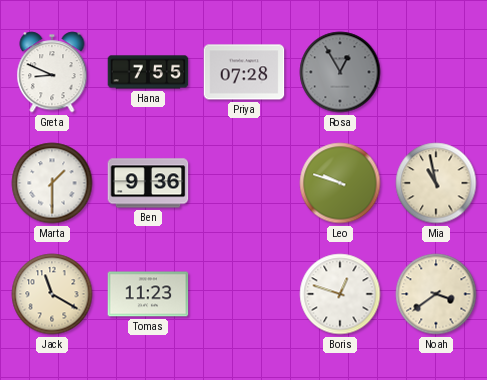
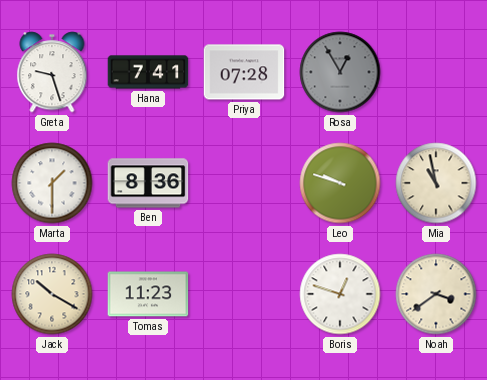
Greta: 8:49 -> 9:27 (52, 72)
Hana: 7:55 -> 7:41 (148, 72)
Ben: 9:36 -> 8:36 (148, 183)
Jack: 11:20 -> 10:20 (52, 294)
